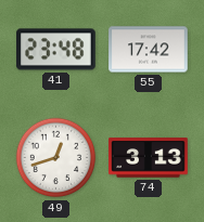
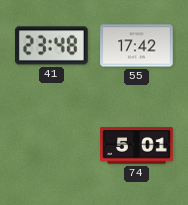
49: 12:42 -> none (56, 158)
74: 3:13 -> 5:01 (137, 146)
